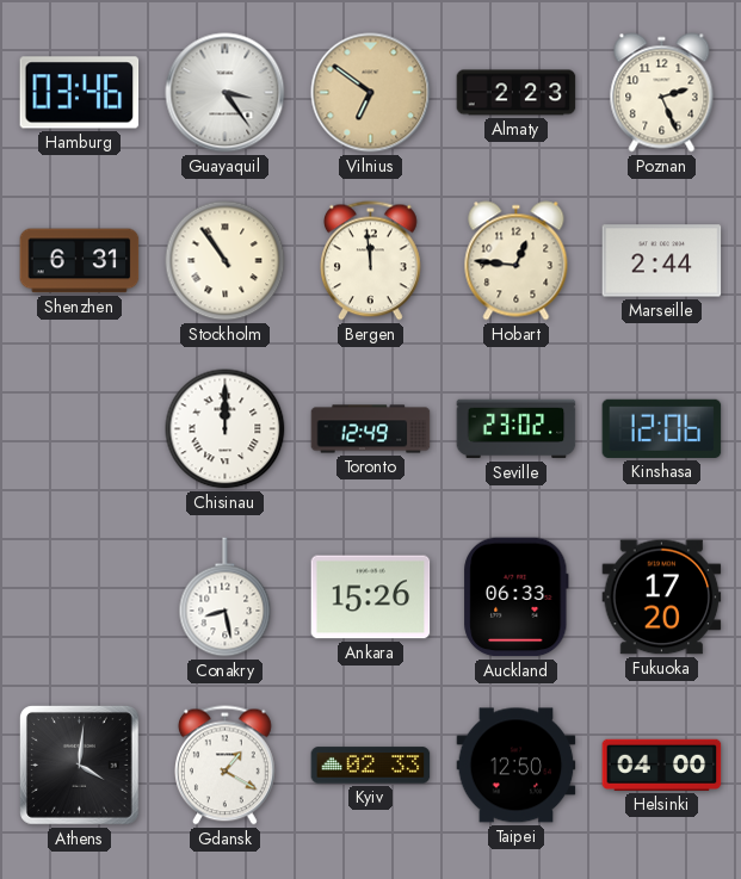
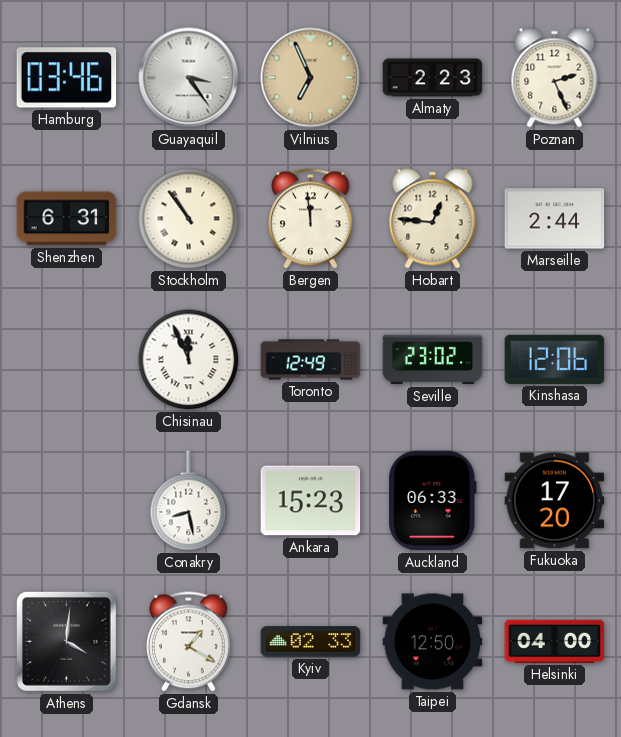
Vilnius: 6:51 -> 6:56 (311, 78)
Chisinau: 12:00 -> 11:56 (189, 360)
Ankara: 15:26 -> 15:23 (311, 501)
